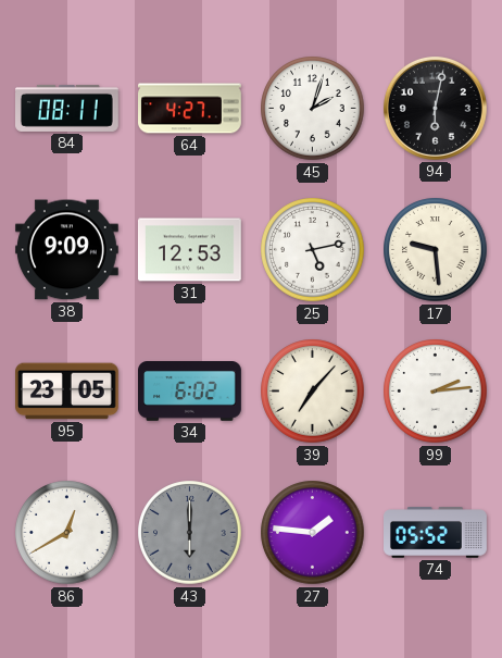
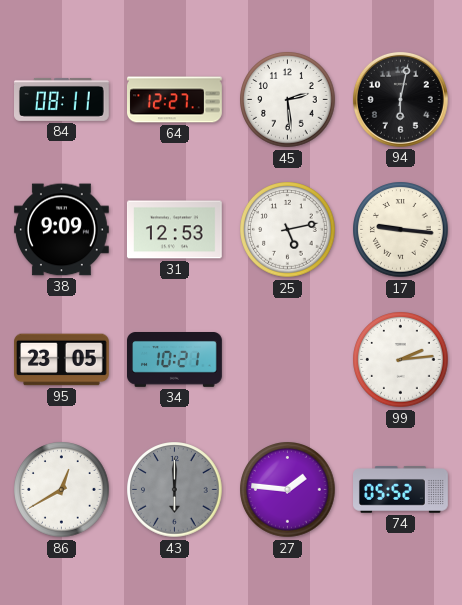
64: 4:27 -> 12:27 (175, 100)
45: 2:03 -> 2:29 (288, 100)
17: 9:29 -> 9:16 (401, 230)
34: 6:02 -> 10:21 (175, 360)
39: 7:07 -> none (313, 392)
